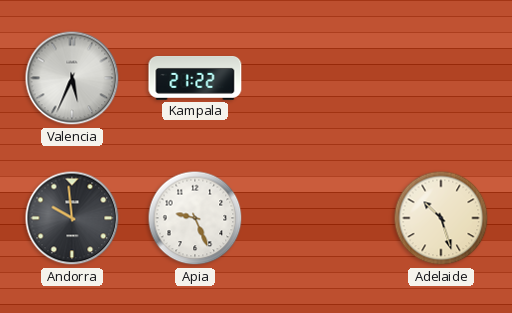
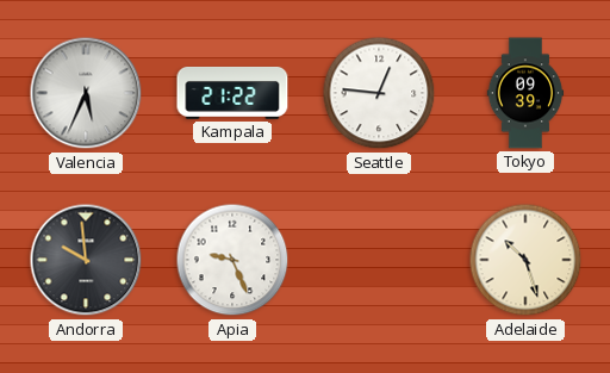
Seattle: none -> 12:46 (379, 93)
Tokyo: none -> 09:39 (525, 93)
